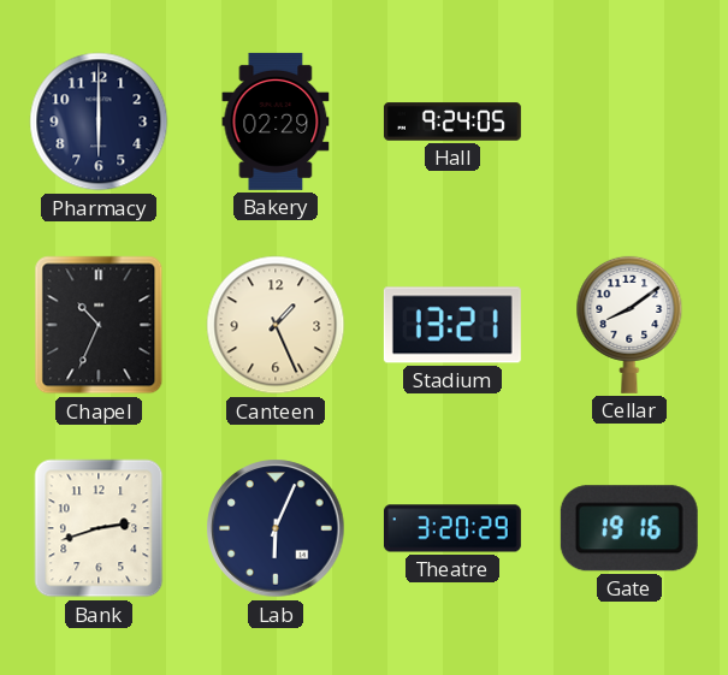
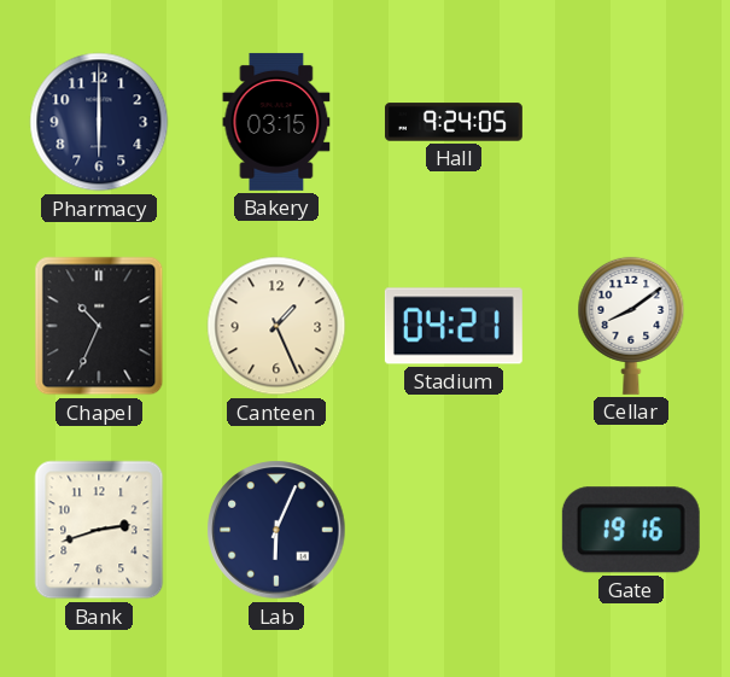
Bakery: 02:29 -> 03:15 (276, 122)
Stadium: 13:21 -> 04:21 (454, 326)
Theatre: 3:20 -> none (452, 528)
